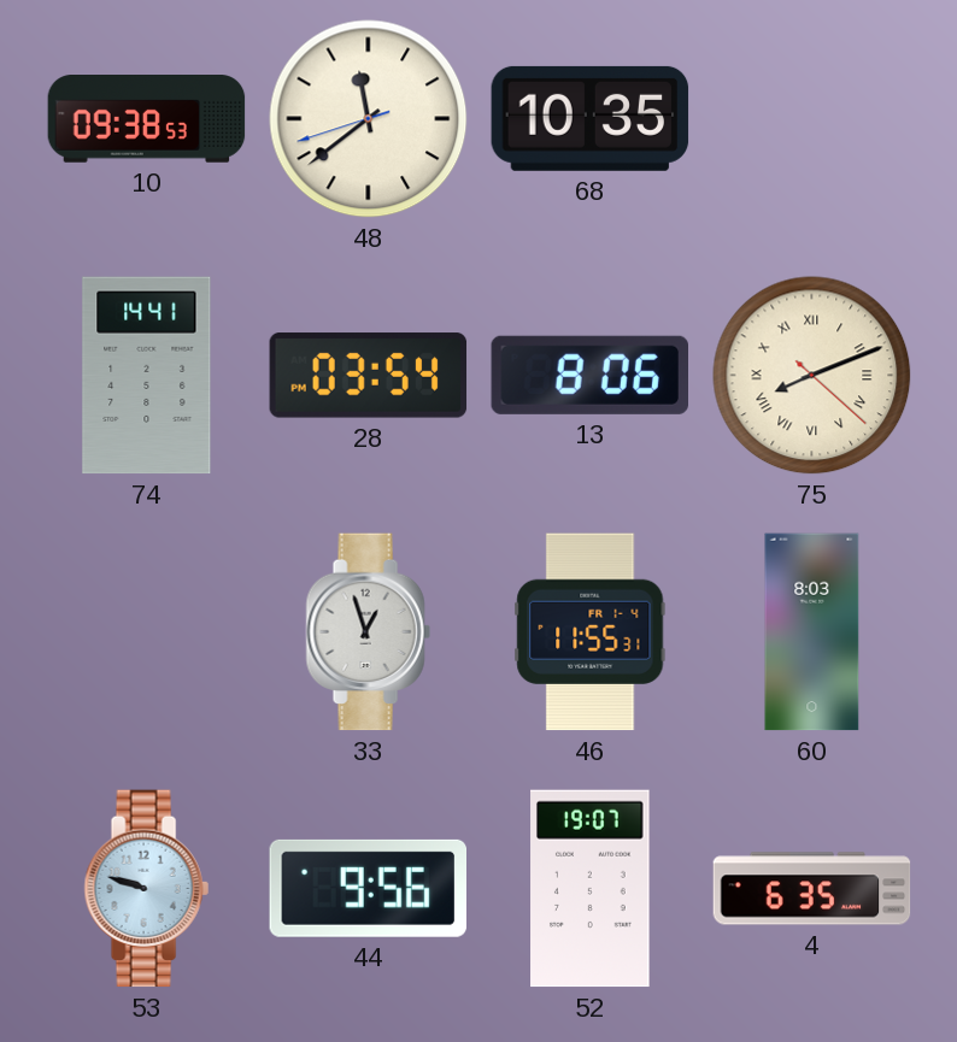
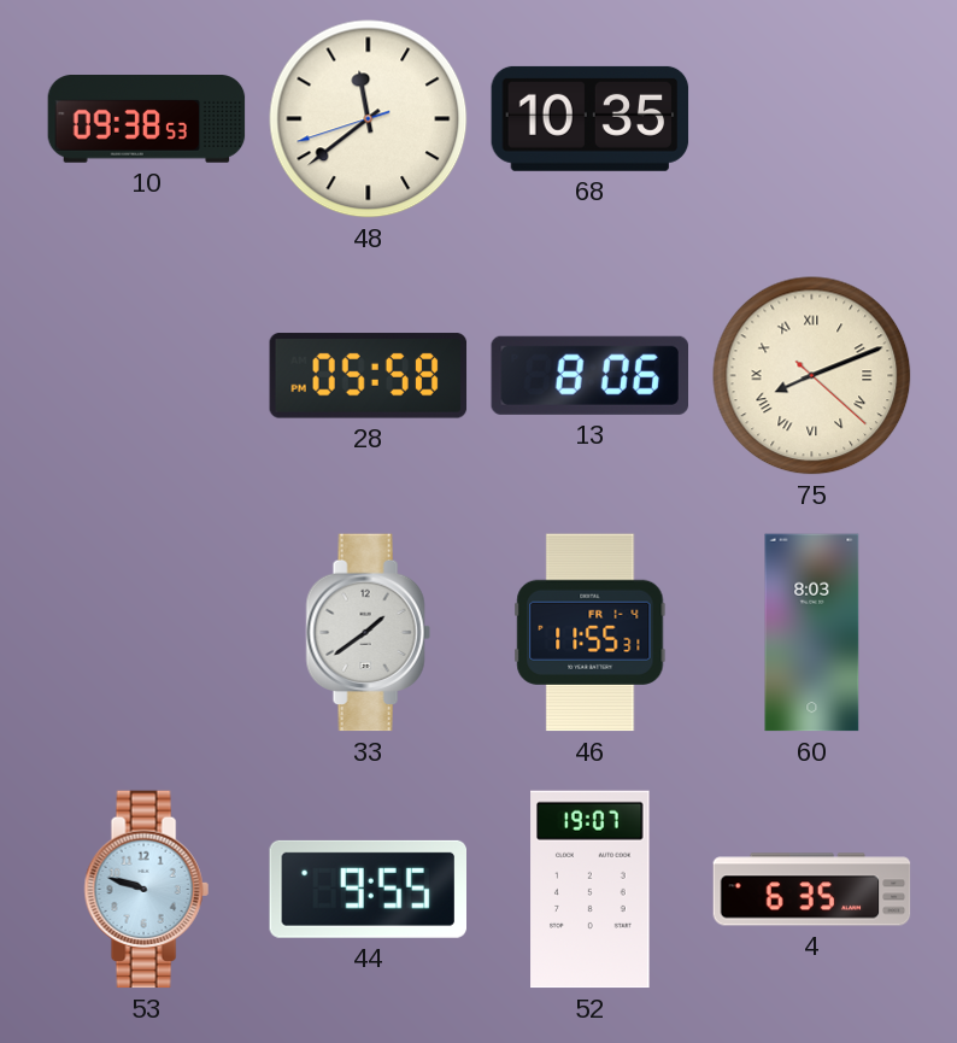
74: 14:41 -> none (147, 376)
28: 03:54 -> 05:58 (369, 376)
33: 12:57 -> 1:39 (368, 633)
44: 9:56 -> 9:55 (368, 889)
